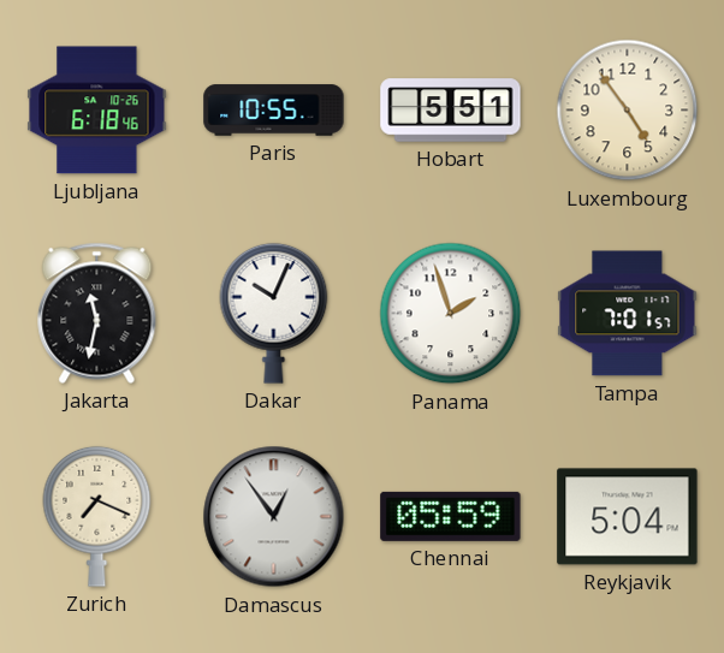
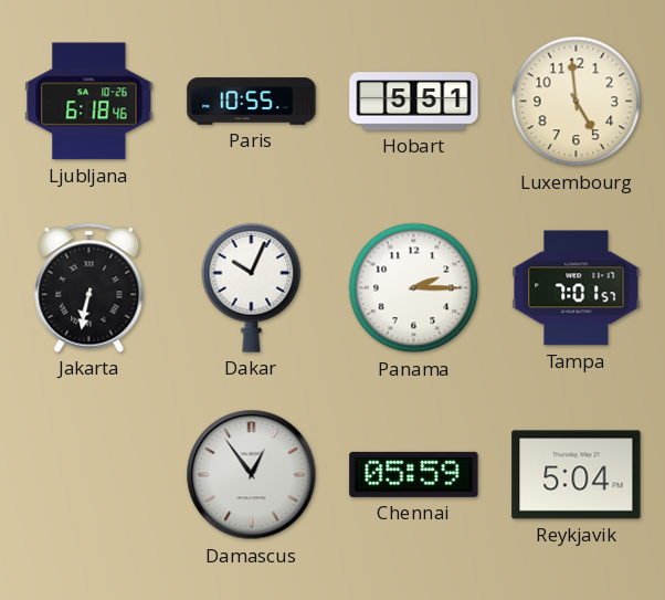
Luxembourg: 4:54 -> 4:59 (577, 102)
Jakarta: 11:32 -> 6:32 (89, 287)
Panama: 1:57 -> 2:15 (414, 288)
Zurich: 7:19 -> none (97, 516)
